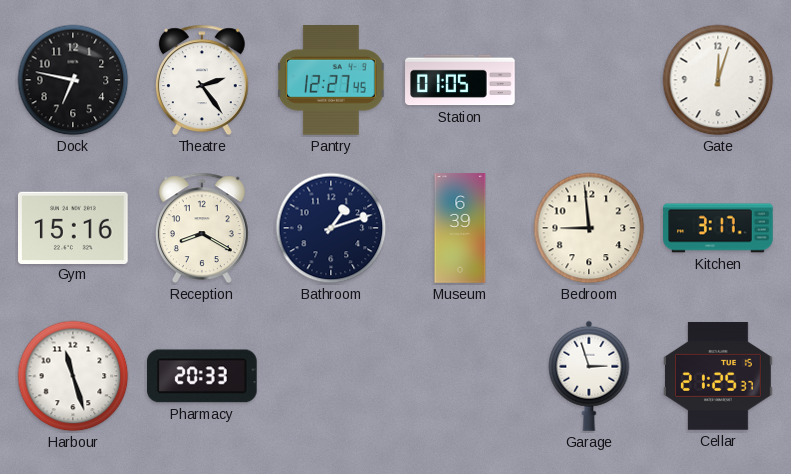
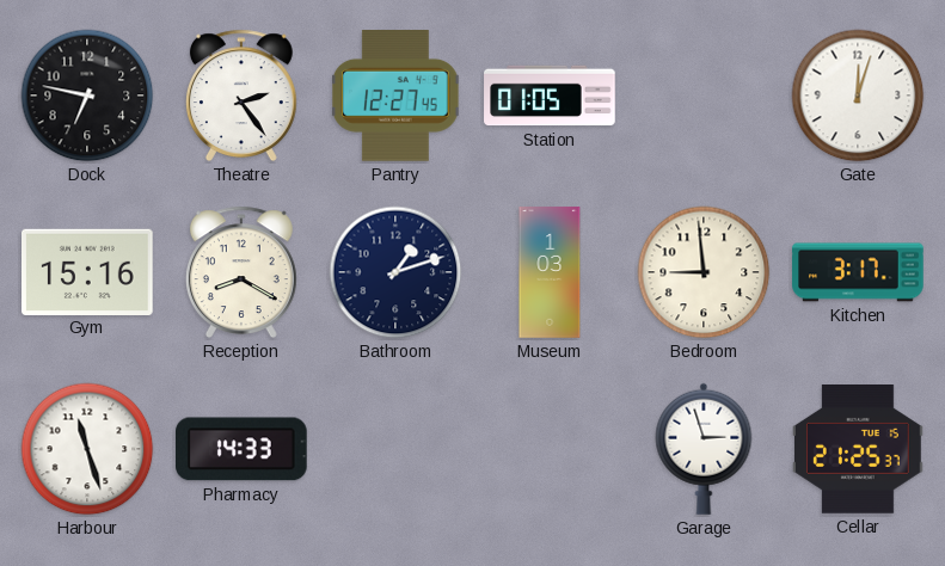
Museum: 6:39 -> 1:03 (550, 272)
Pharmacy: 20:33 -> 14:33 (243, 449)
